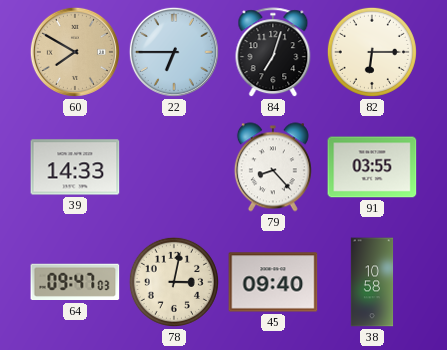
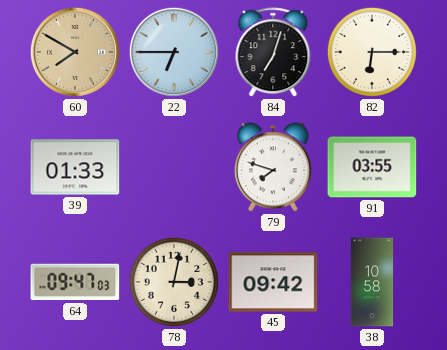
39: 14:33 -> 01:33 (75, 167)
79: 8:23 -> 7:48 (273, 167)
45: 09:40 -> 09:42 (273, 282)
